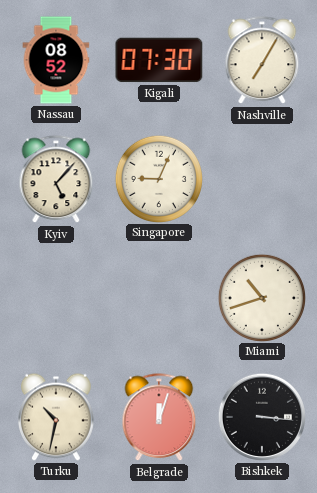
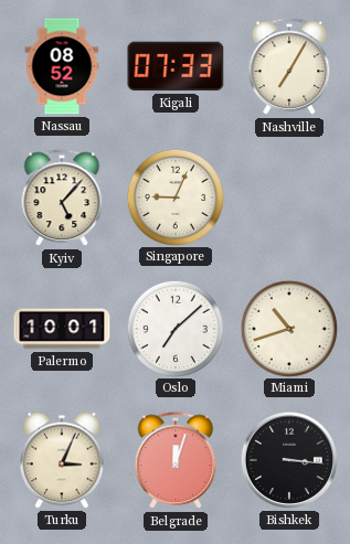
Kigali: 07:30 -> 07:33 (176, 66)
Palermo: none -> 10:01 (62, 329)
Oslo: none -> 7:08 (174, 328)
Turku: 10:32 -> 3:04 (62, 460)
